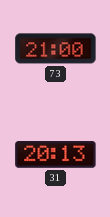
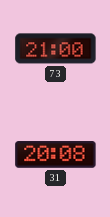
31: 20:13 -> 20:08 (56, 155)
